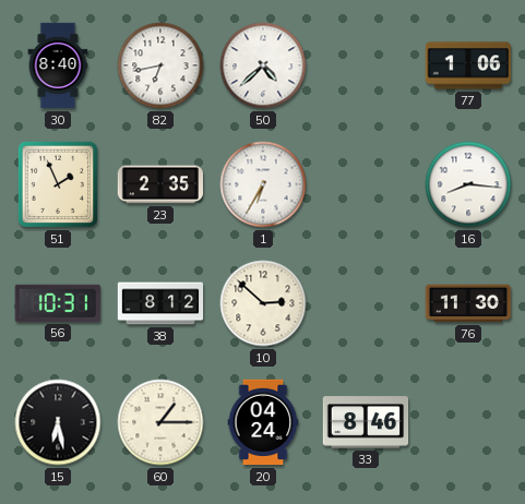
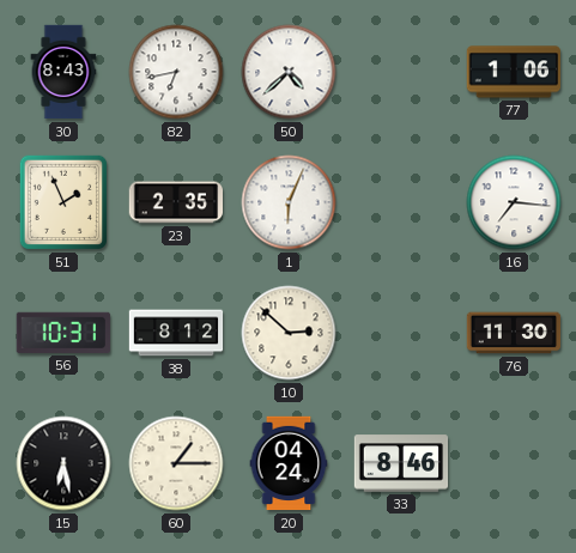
30: 8:40 -> 8:43 (63, 72)
1: 6:35 -> 6:04 (289, 202)
16: 8:16 -> 7:16 (514, 202)
